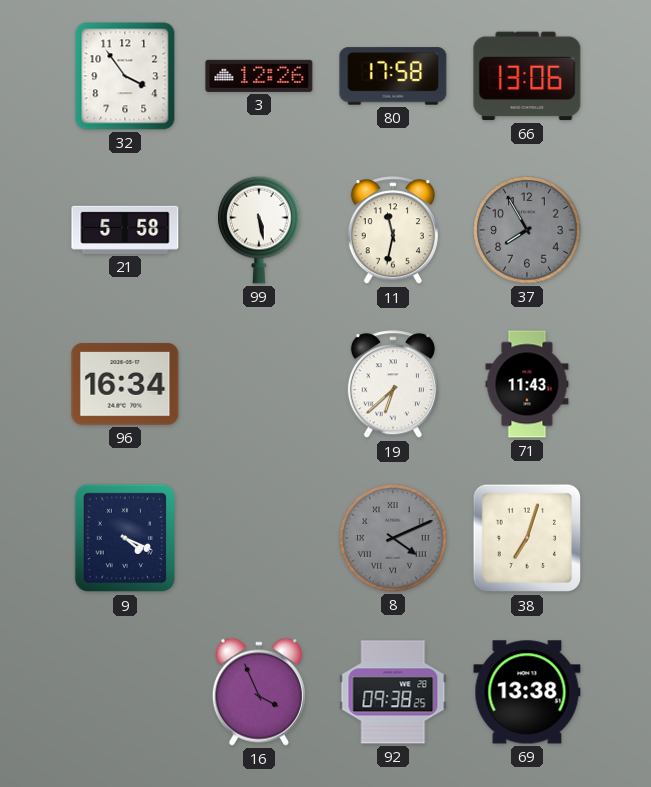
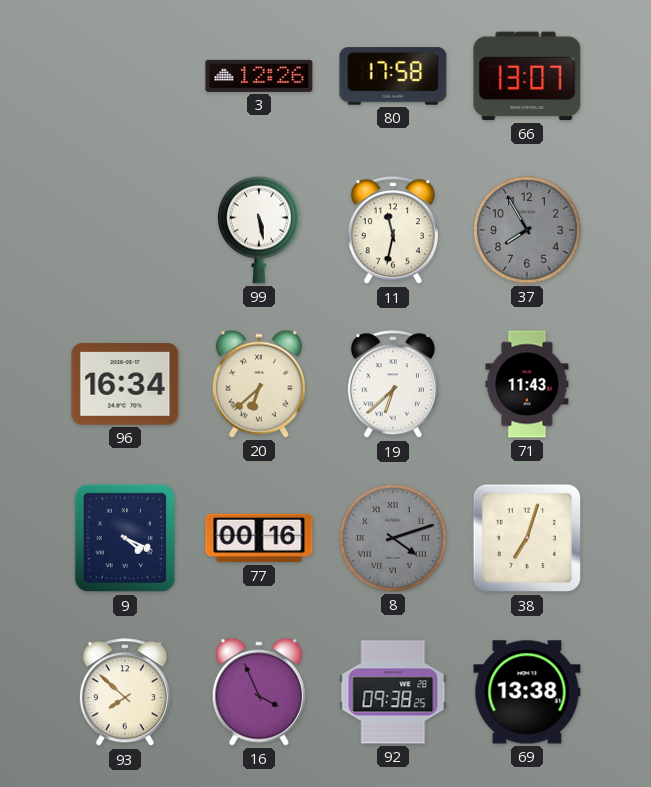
32: 3:54 -> none (125, 76)
66: 13:06 -> 13:07 (527, 76)
21: 5:58 -> none (125, 230)
20: none -> 6:38 (259, 384)
77: none -> 00:16 (259, 538)
8: 4:11 -> 4:12 (393, 538)
93: none -> 7:52 (125, 693)
